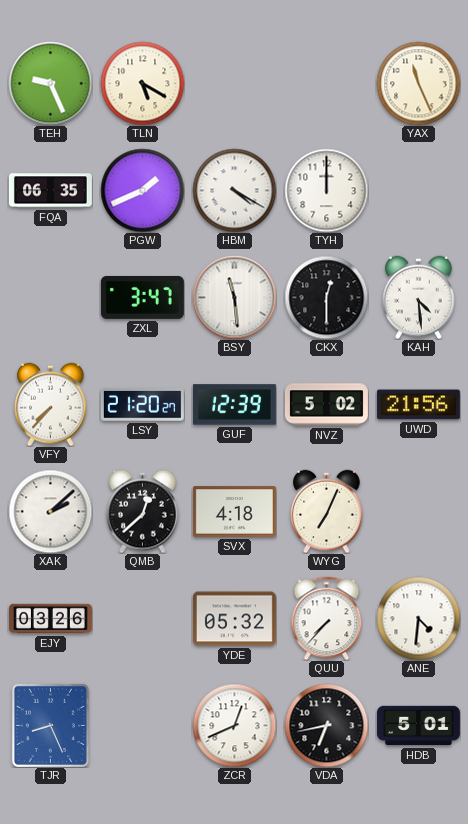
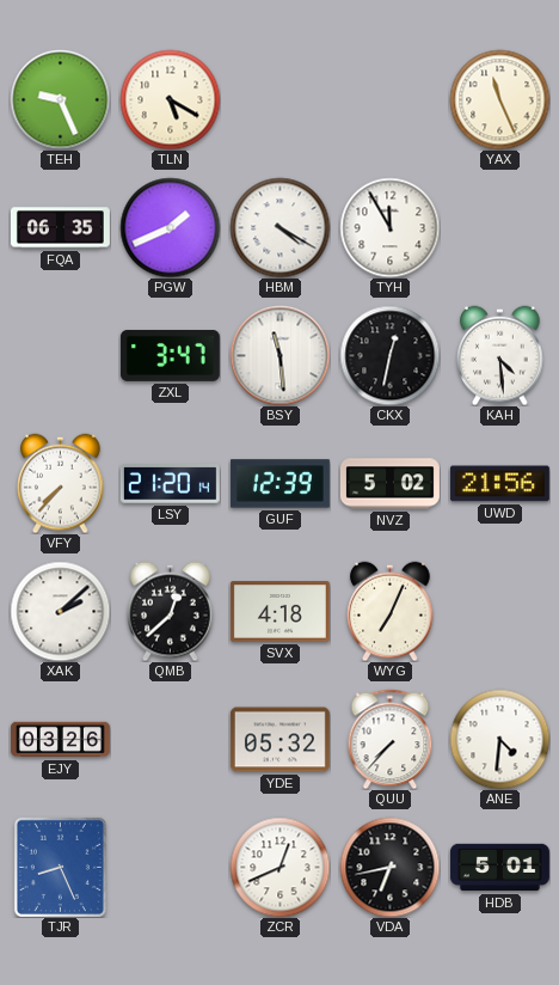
TYH: 12:00 -> 11:55 (389, 227)
CKX: 12:30 -> 12:32 (389, 355)
LSY: 21:20:27 -> 21:20:14 (170, 484)
